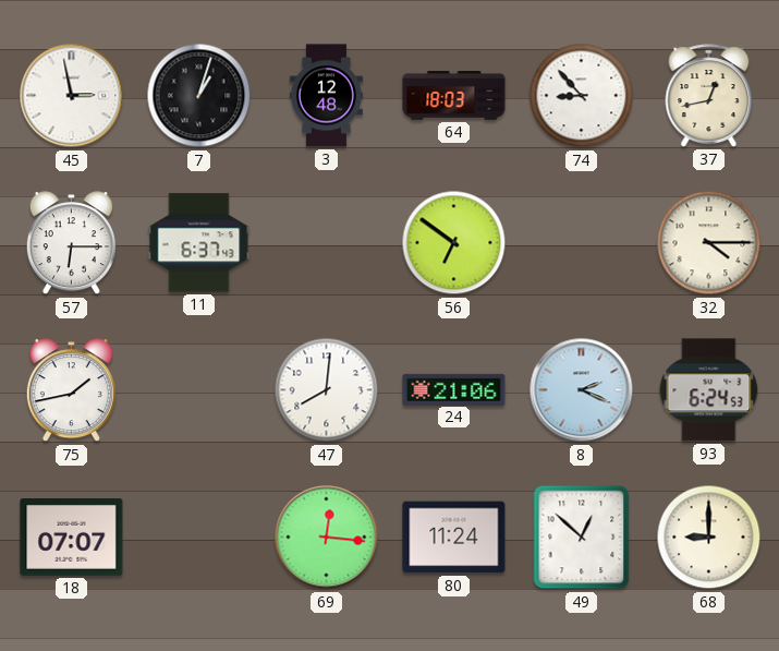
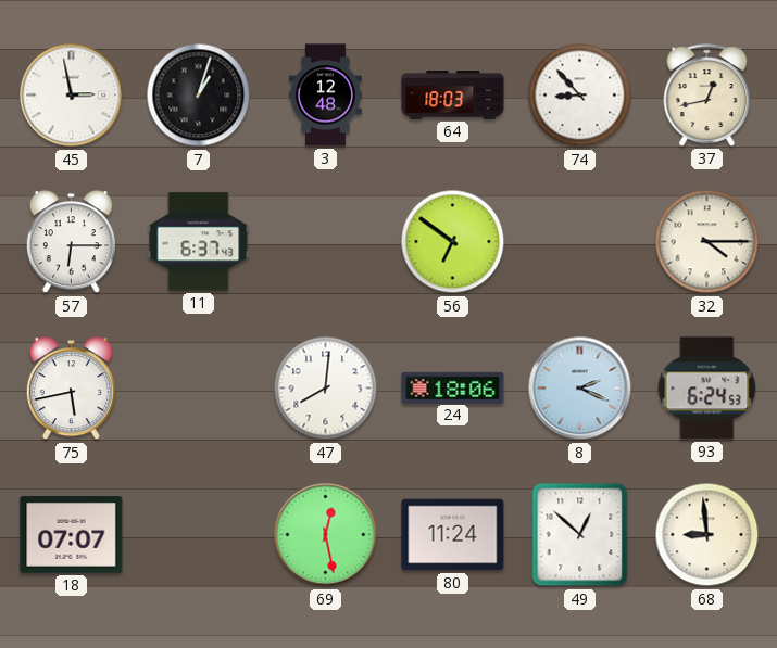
75: 1:43 -> 5:43 (71, 389)
24: 21:06 -> 18:06 (453, 387)
69: 12:16 -> 12:28 (326, 535)
68: 9:00 -> 8:59 (707, 535)
